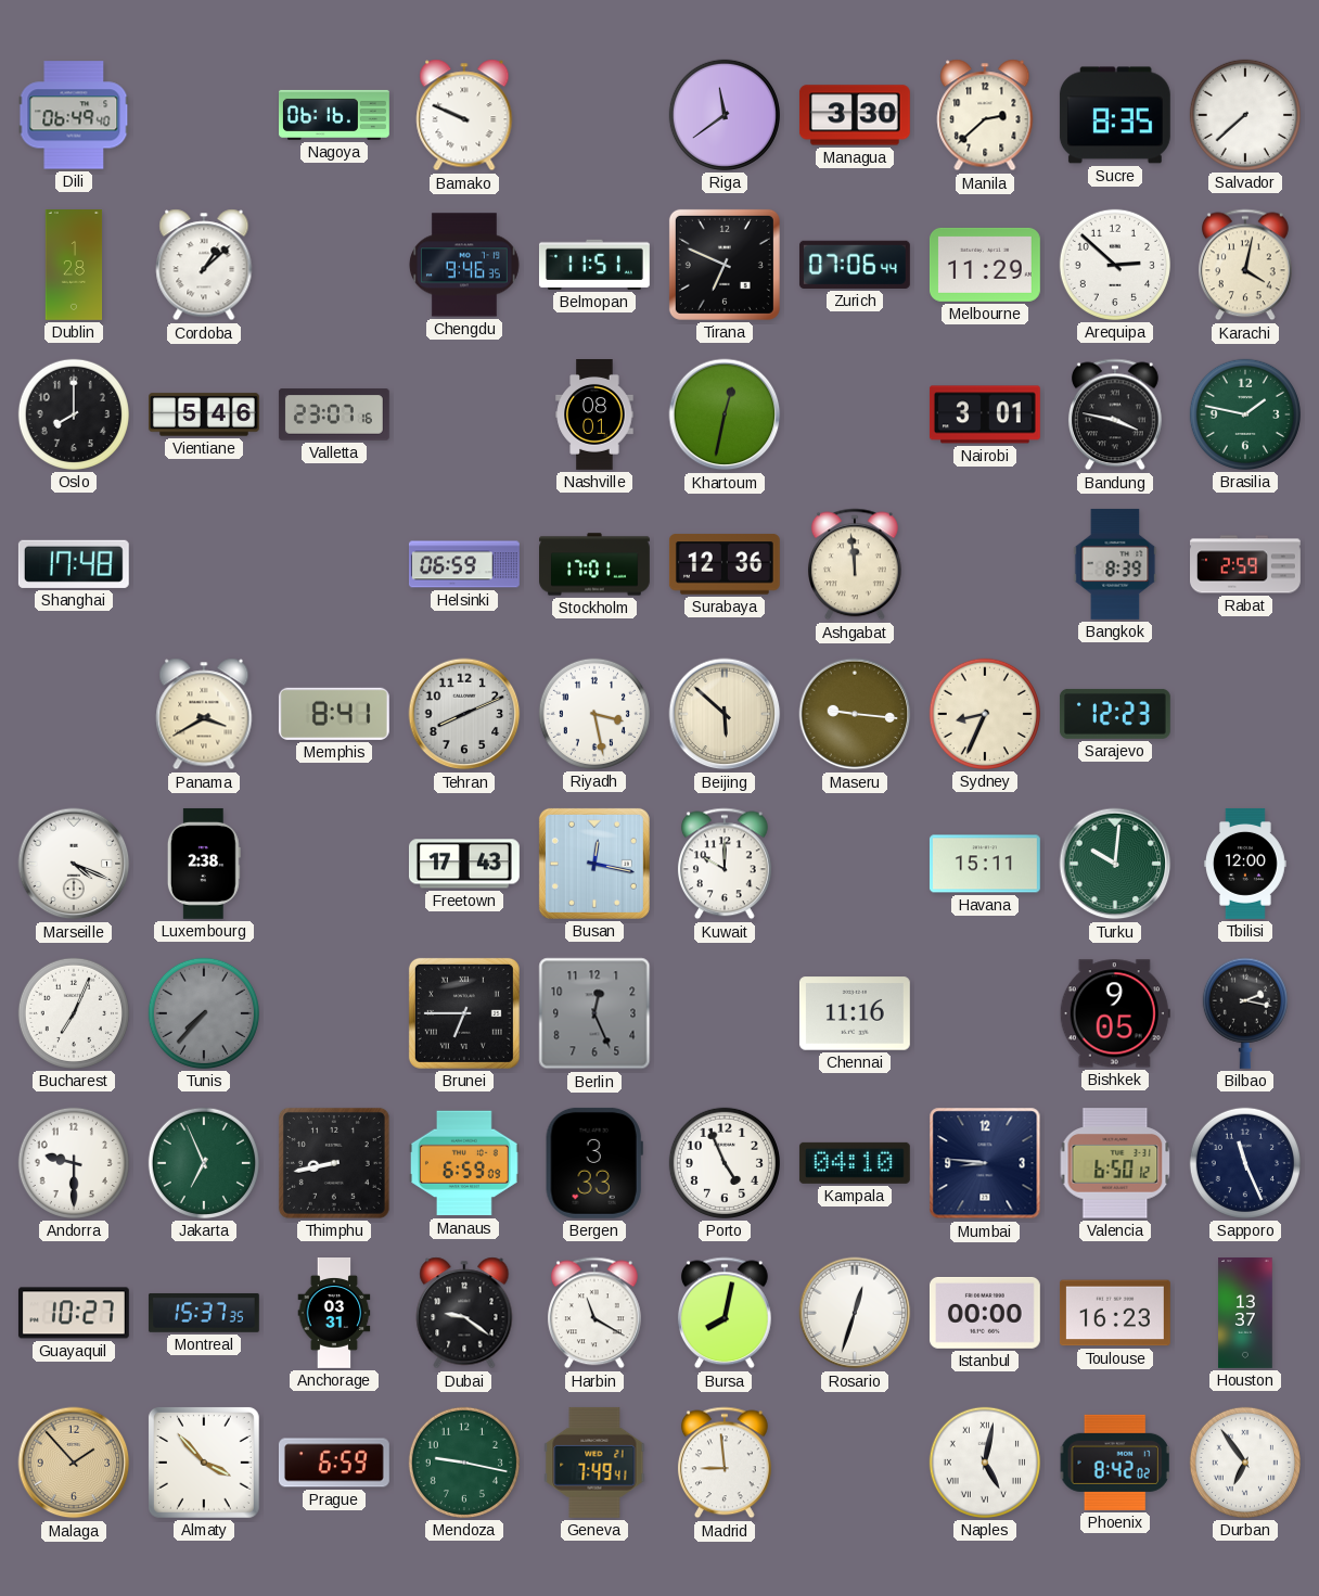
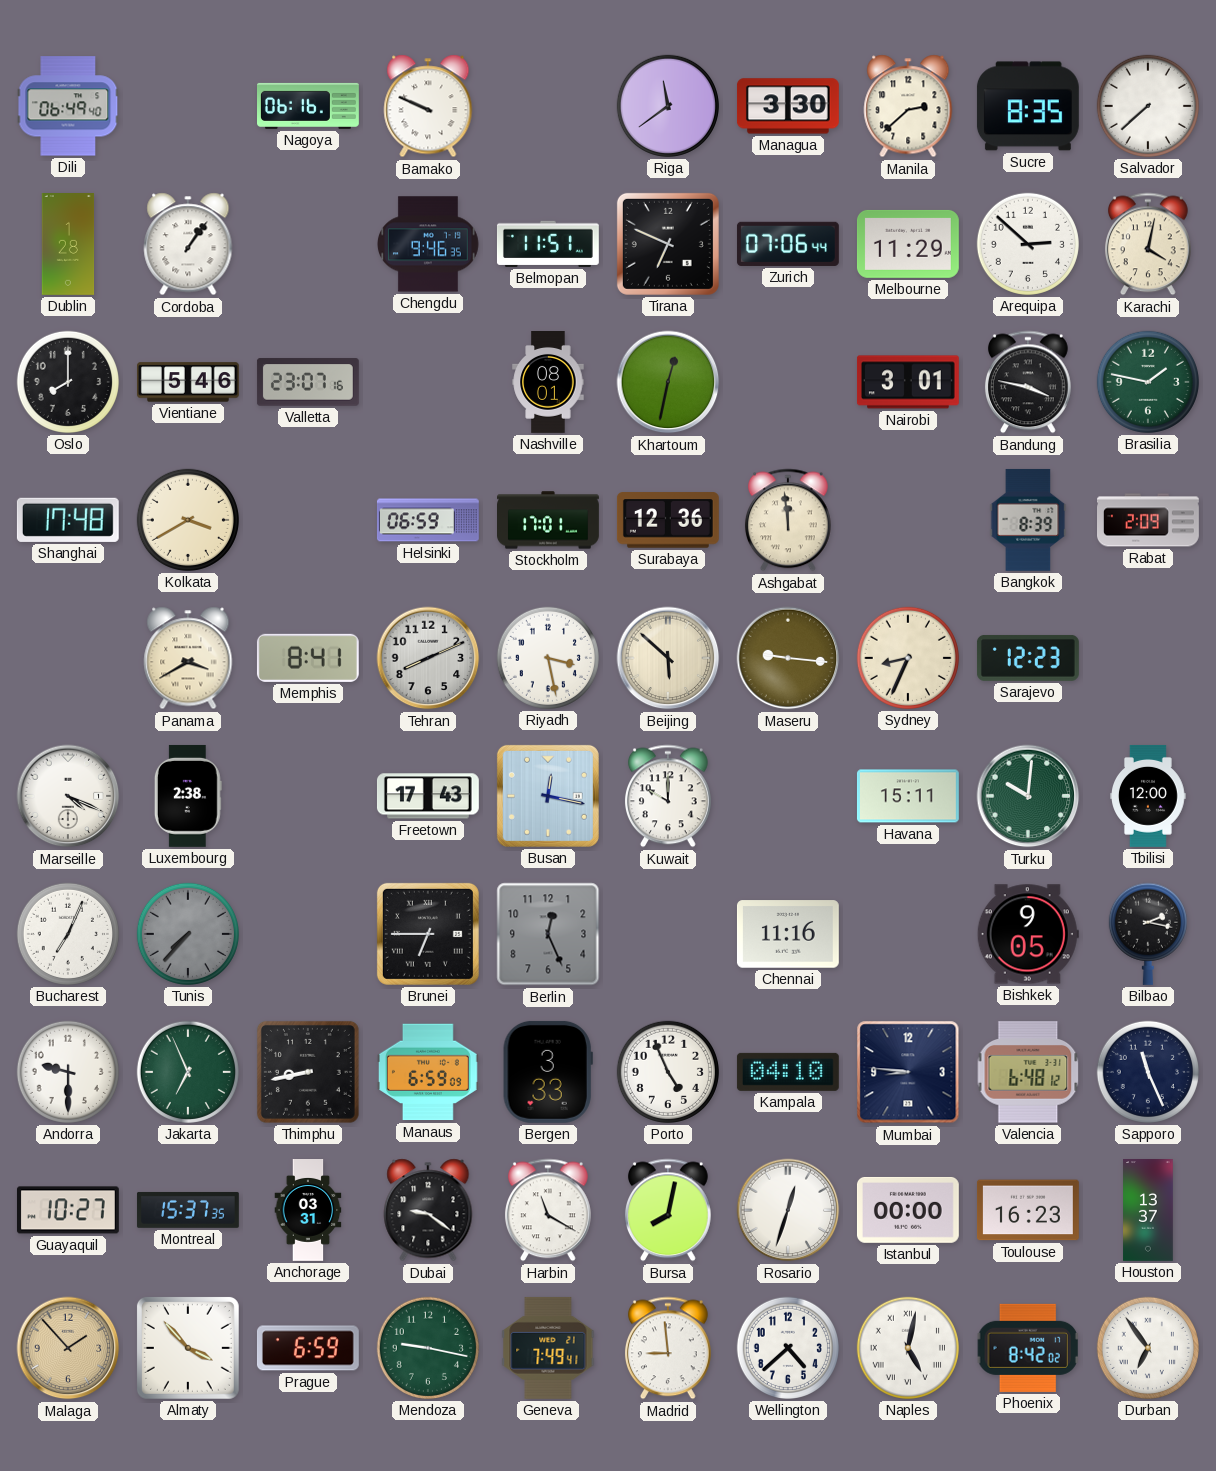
Cordoba: 1:08 -> 1:06 (188, 244)
Kolkata: none -> 3:40 (188, 520)
Rabat: 2:59 -> 2:09 (1149, 520)
Valencia: 6:50 -> 6:48 (1028, 1072)
Wellington: none -> 4:38 (788, 1348)
